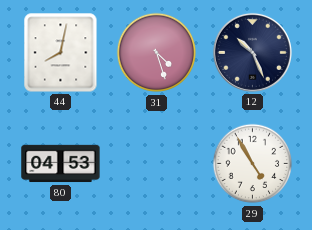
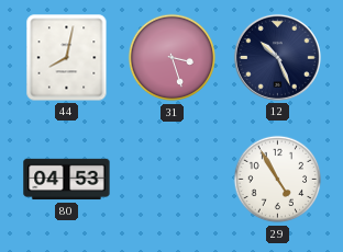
31: 4:27 -> 3:27 (173, 58)
